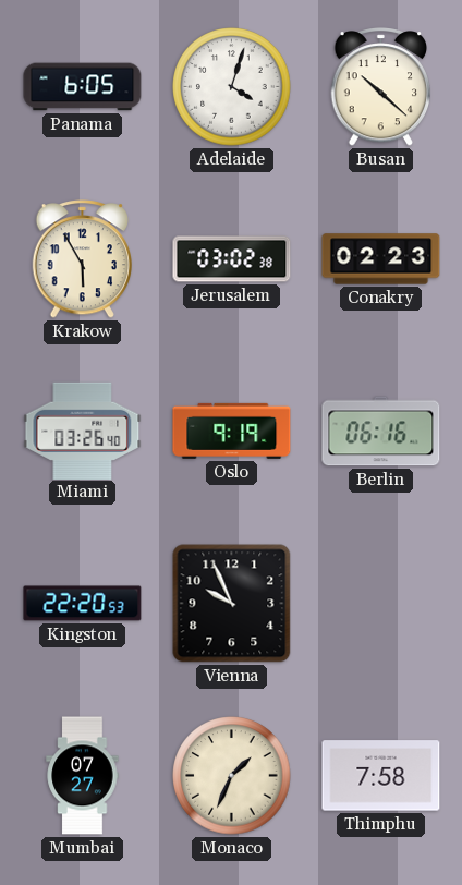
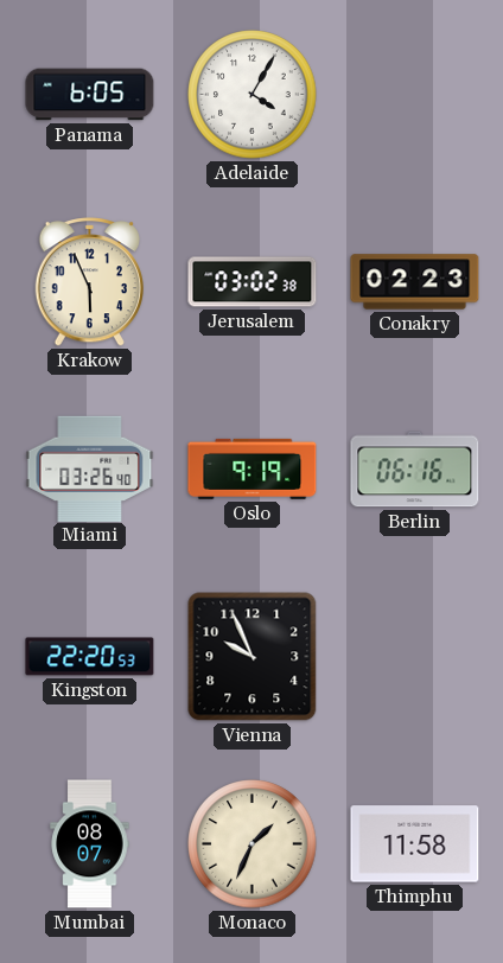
Adelaide: 4:03 -> 4:05 (253, 95)
Busan: 10:22 -> none (380, 87)
Krakow: 5:55 -> 5:56 (89, 282)
Mumbai: 07:27 -> 08:07 (90, 844)
Thimphu: 7:58 -> 11:58 (415, 844)
